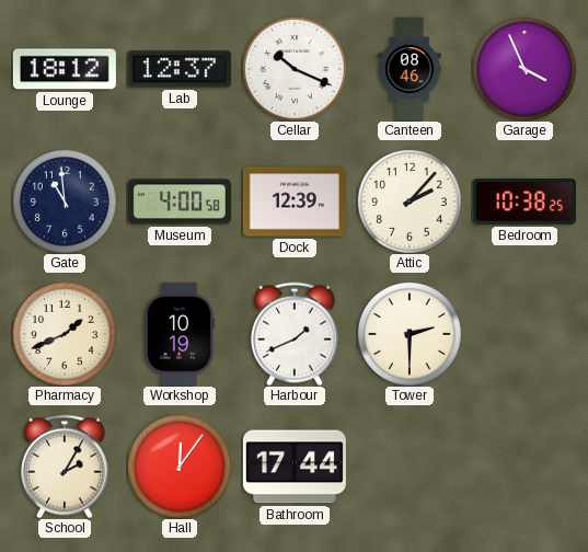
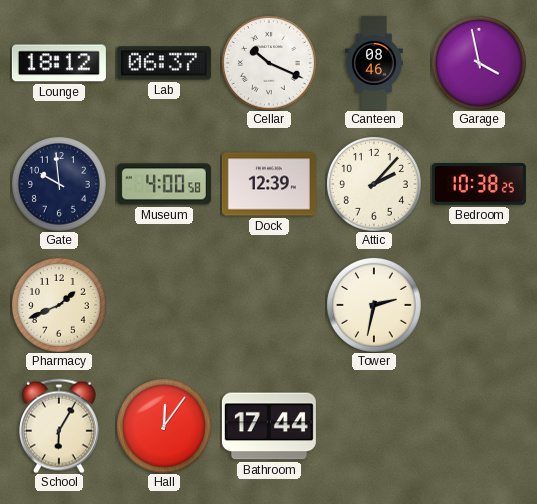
Lab: 12:37 -> 06:37 (164, 63)
Garage: 3:56 -> 3:58 (479, 63)
Gate: 10:59 -> 9:59 (59, 184)
Workshop: 10:19 -> none (178, 334)
Harbour: 1:41 -> none (295, 334)
Tower: 2:30 -> 2:32 (374, 305)
School: 2:05 -> 6:05 (59, 426)
